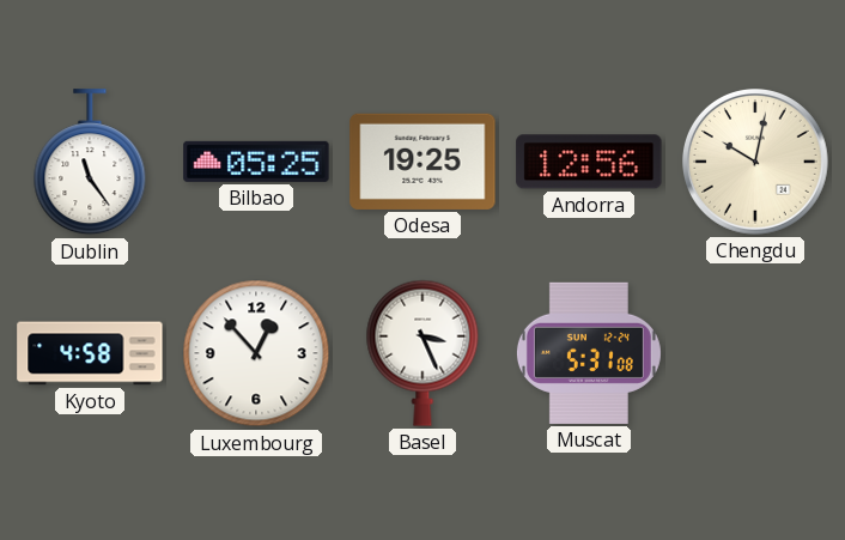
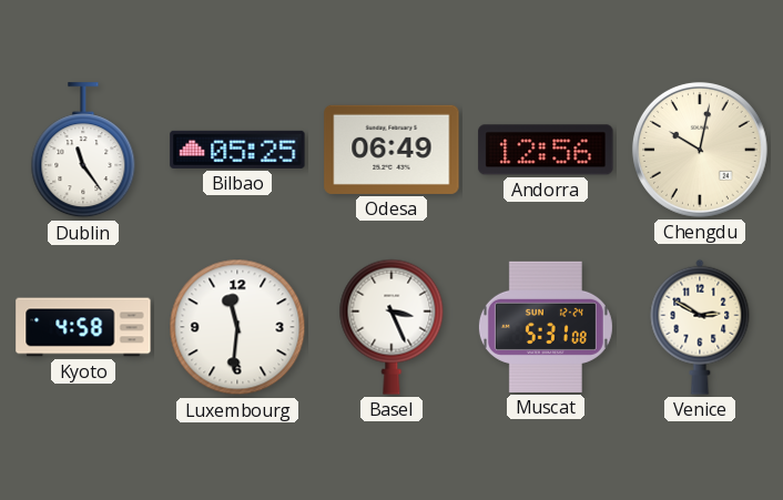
Odesa: 19:25 -> 06:49 (391, 150)
Luxembourg: 12:53 -> 11:31 (237, 327)
Venice: none -> 2:50 (700, 327)
